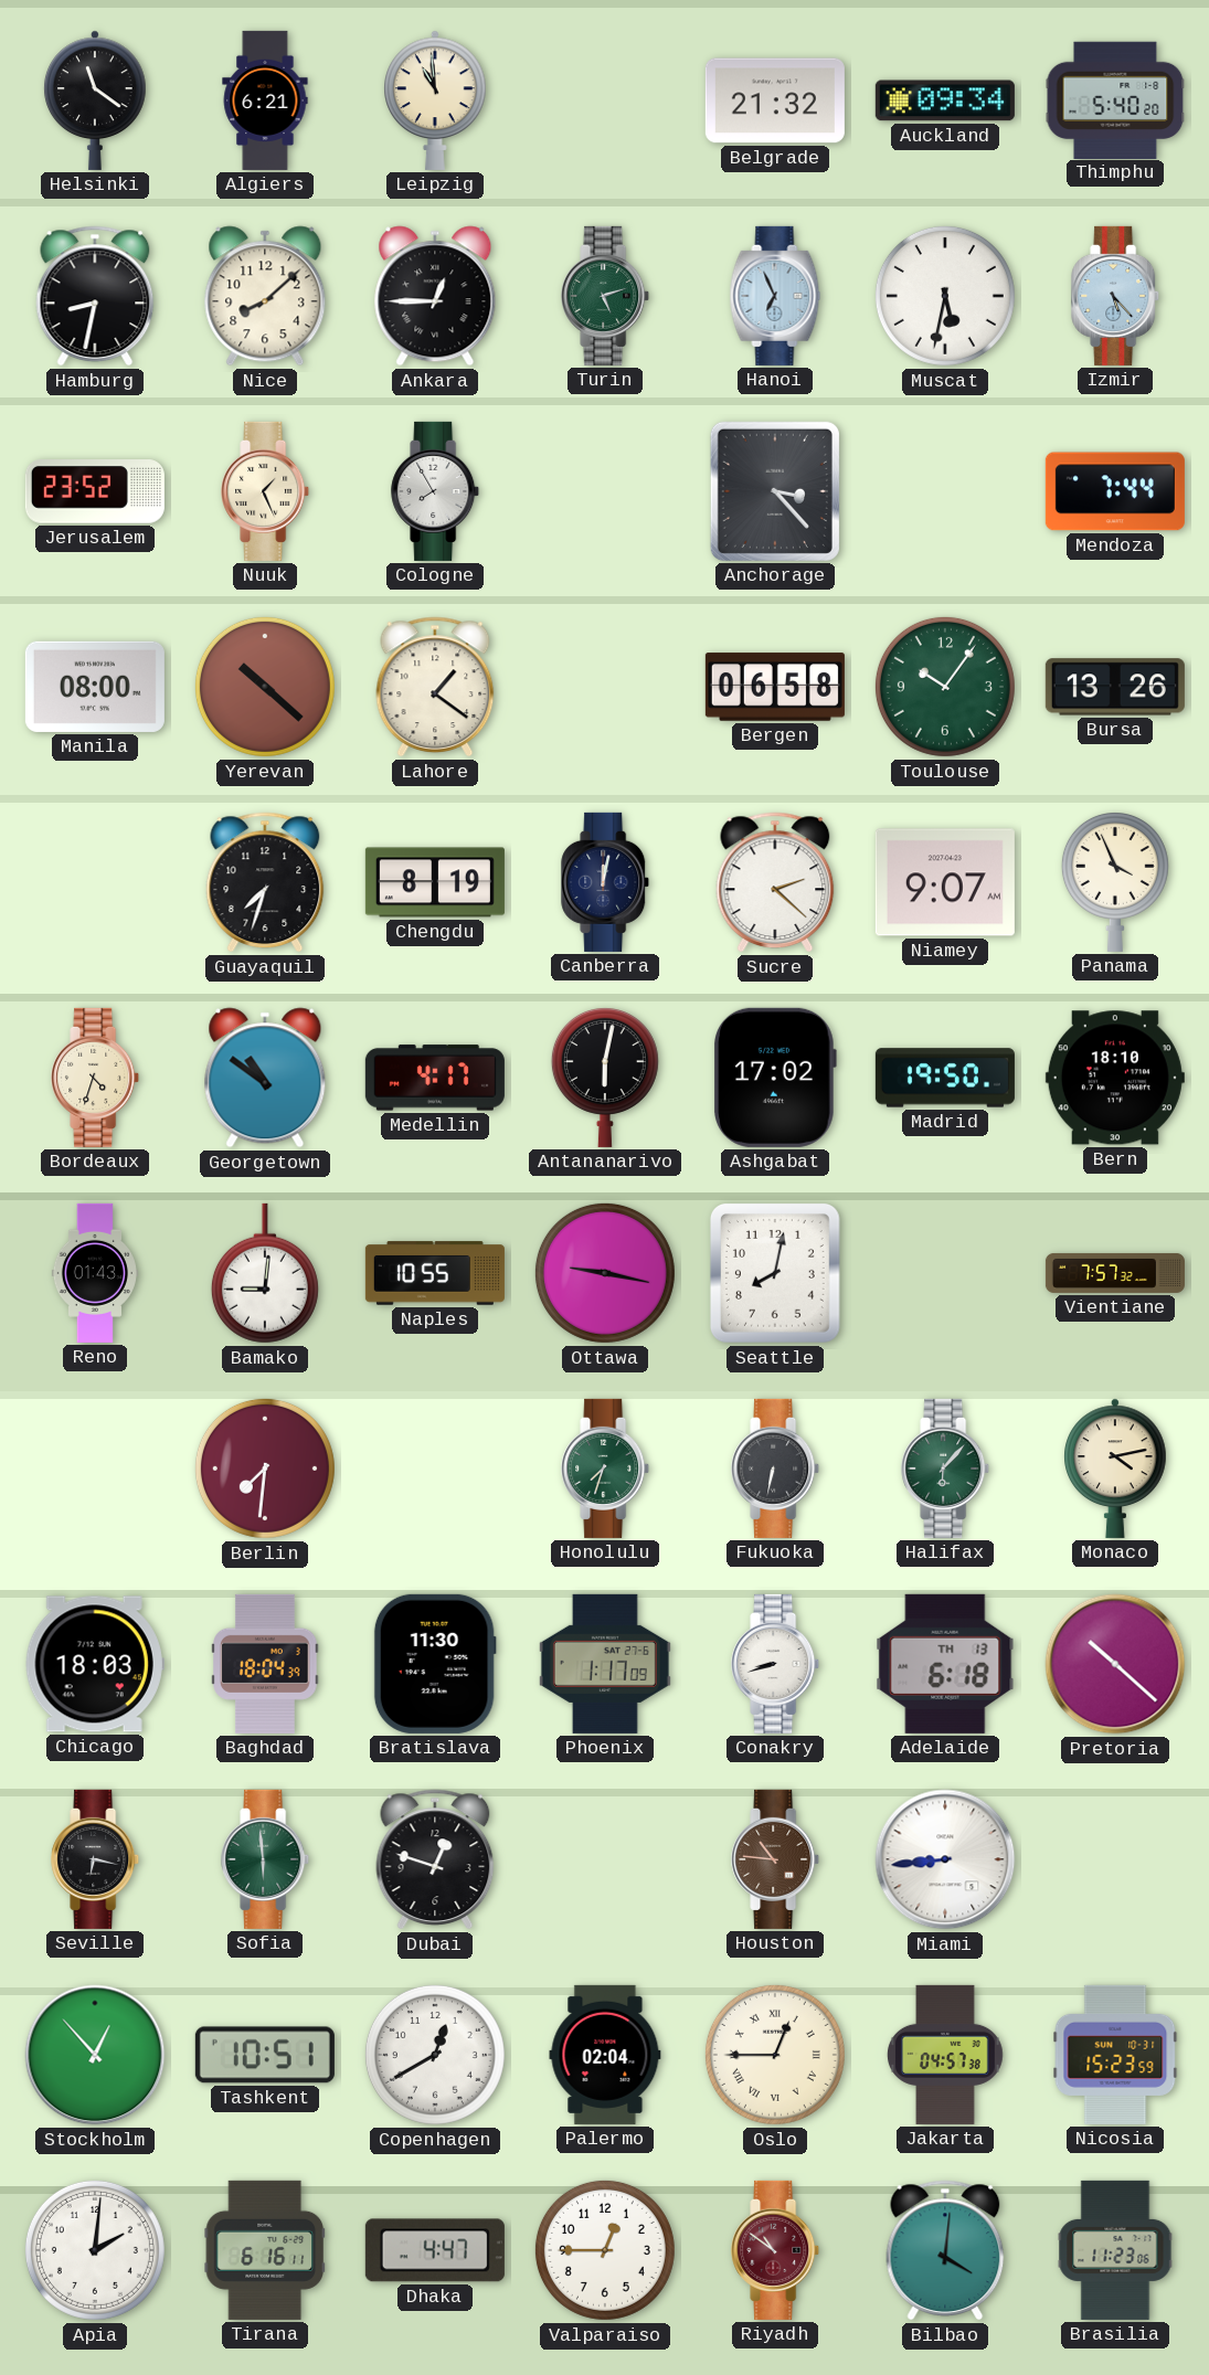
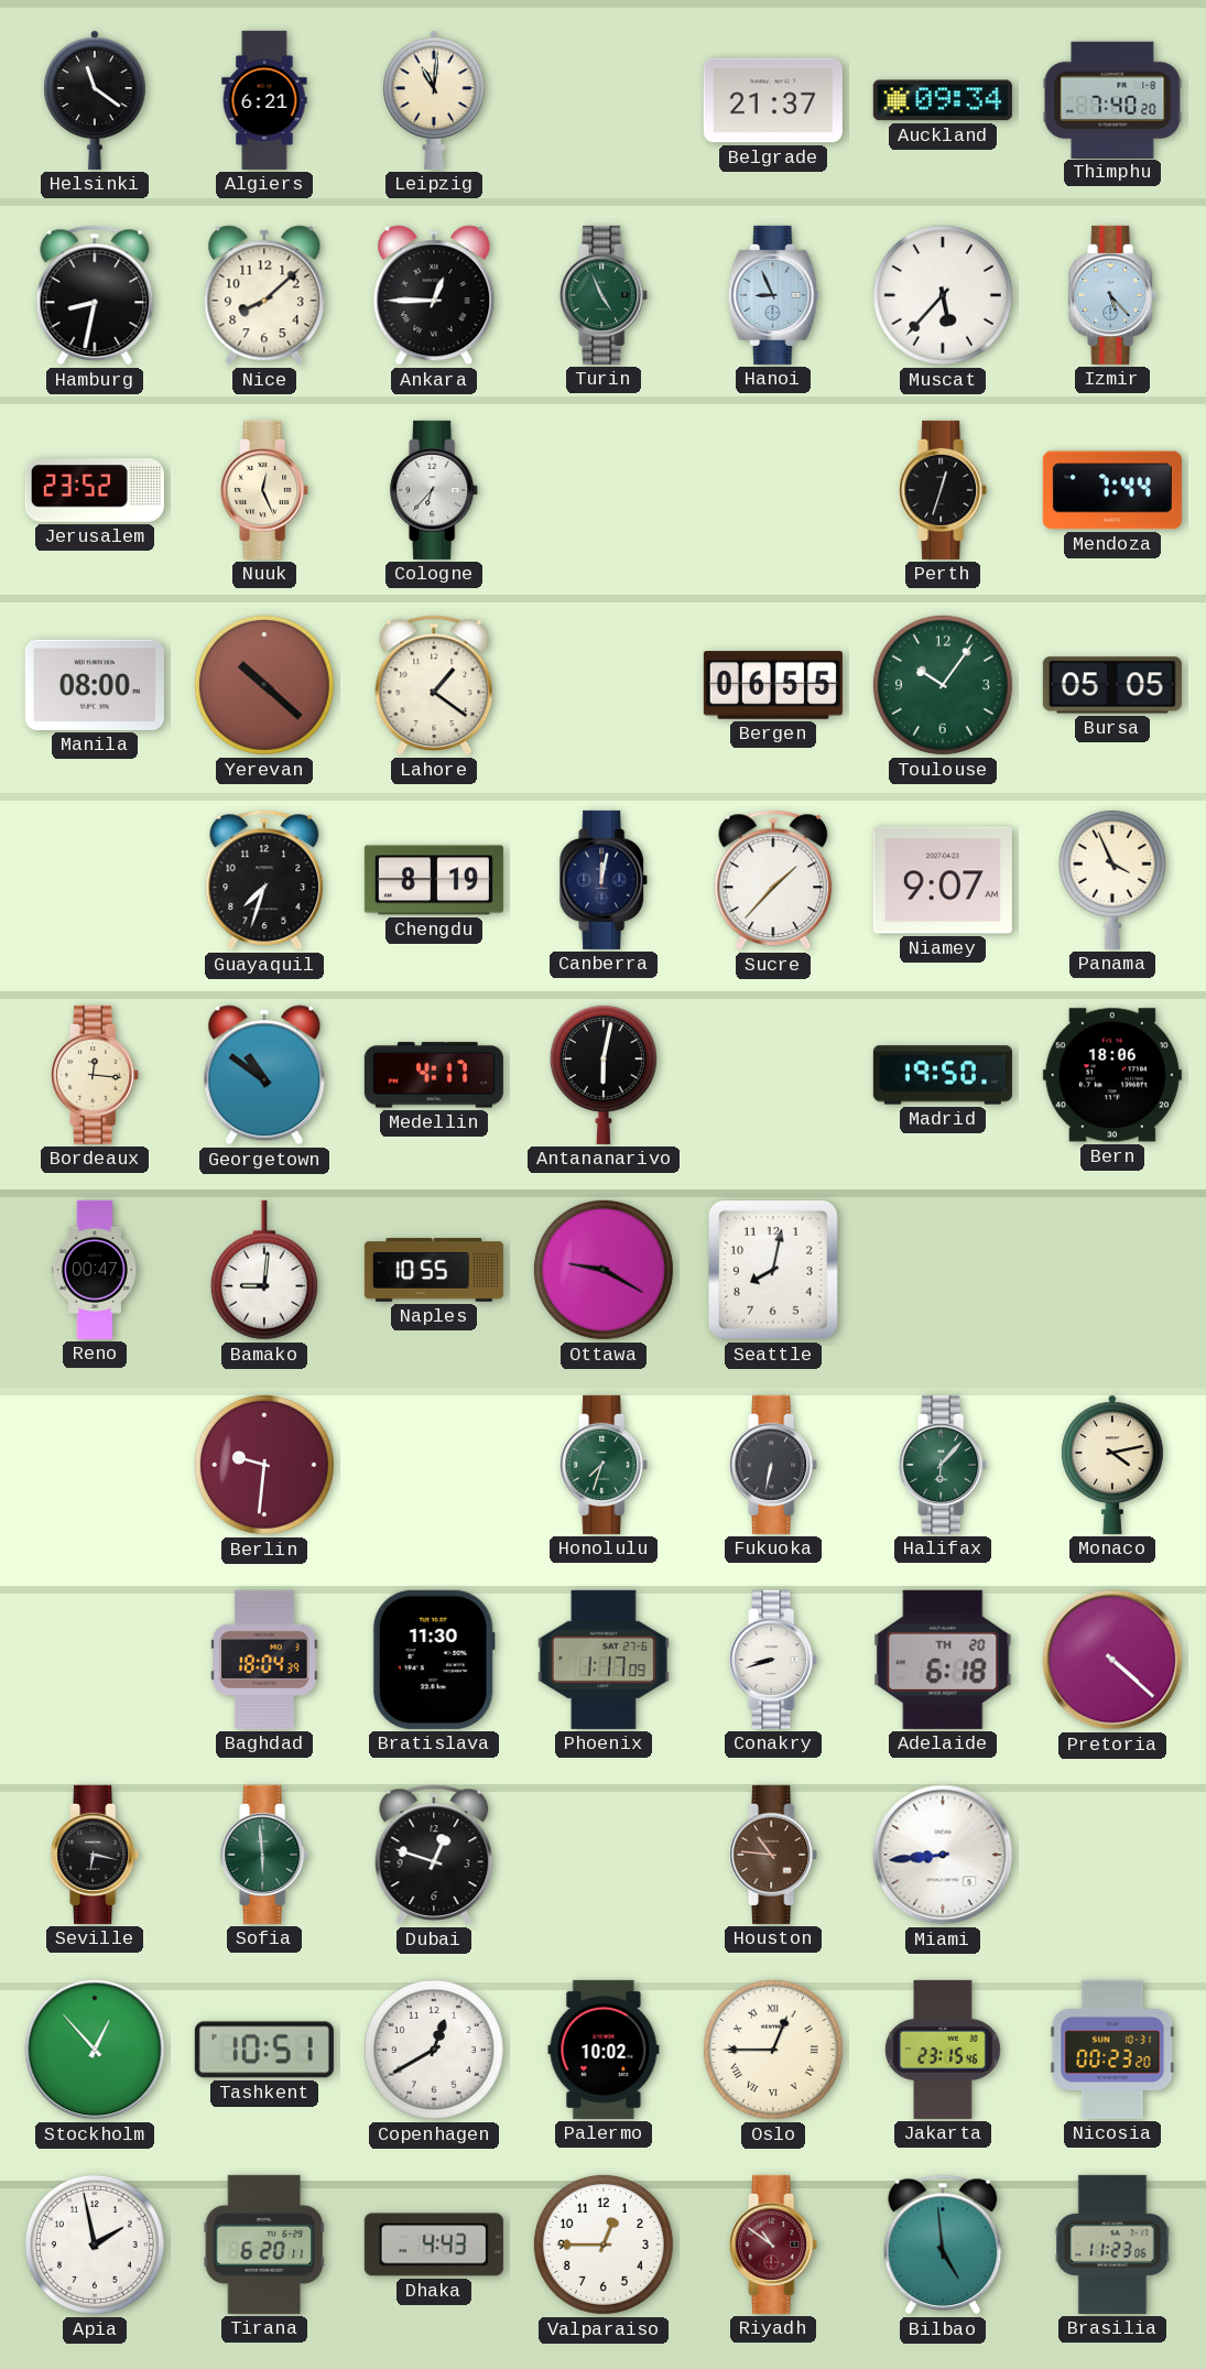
Leipzig: 10:59 -> 11:01 (434, 100)
Belgrade: 21:32 -> 21:37 (773, 100)
Thimphu: 5:40 -> 7:40 (1112, 99)
Turin: 5:12 -> 4:56 (605, 295)
Hanoi: 6:56 -> 8:56 (773, 295)
Muscat: 5:32 -> 5:37 (943, 295)
Nuuk: 1:26 -> 12:26 (265, 490)
Cologne: 7:55 -> 6:37 (435, 490)
Anchorage: 3:23 -> none (775, 491)
Perth: none -> 12:33 (944, 490)
Bergen: 06:58 -> 06:55 (773, 685)
Bursa: 13:26 -> 05:05 (1112, 685)
Sucre: 2:22 -> 1:37 (773, 880)
Bordeaux: 4:33 -> 12:16 (96, 1075)
Ashgabat: 17:02 -> none (775, 1078)
Bern: 18:10 -> 18:06 (1112, 1075)
Reno: 01:43 -> 00:47 (95, 1270)
Ottawa: 9:17 -> 9:20 (604, 1270)
Vientiane: 7:57 -> none (1115, 1273)
Berlin: 7:31 -> 9:31 (264, 1465)
Chicago: 18:03 -> none (95, 1664)
Adelaide date: TH 13 -> TH 20 (943, 1660)
Pretoria: 10:22 -> 4:22 (1112, 1660)
Palermo: 02:04 -> 10:02 (604, 2050)
Jakarta: 04:57 -> 23:15 (944, 2050)
Nicosia: 15:23 -> 00:23 (1112, 2050)
Apia: 2:01 -> 1:58 (95, 2245)
Tirana: 6:16 -> 6:20 (263, 2245)
Dhaka: 4:47 -> 4:43 (434, 2245)
Bilbao: 4:01 -> 4:59 (943, 2245)
